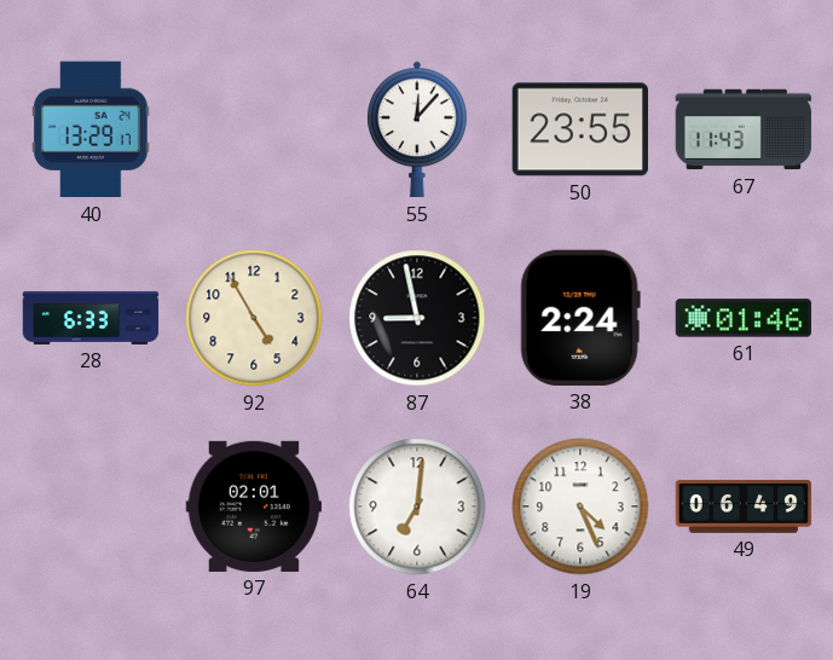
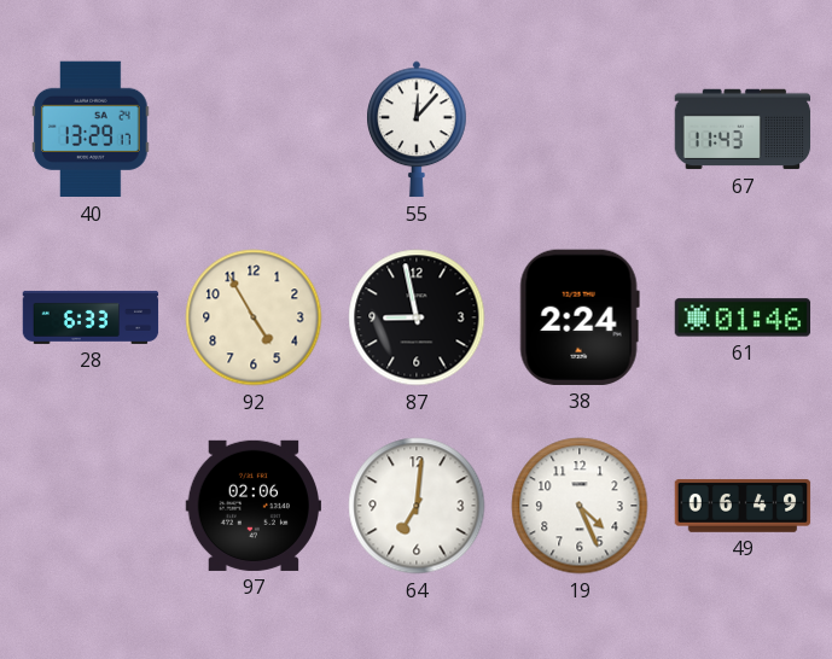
50: 23:55 -> none (579, 129)
97: 02:01 -> 02:06 (254, 506)
